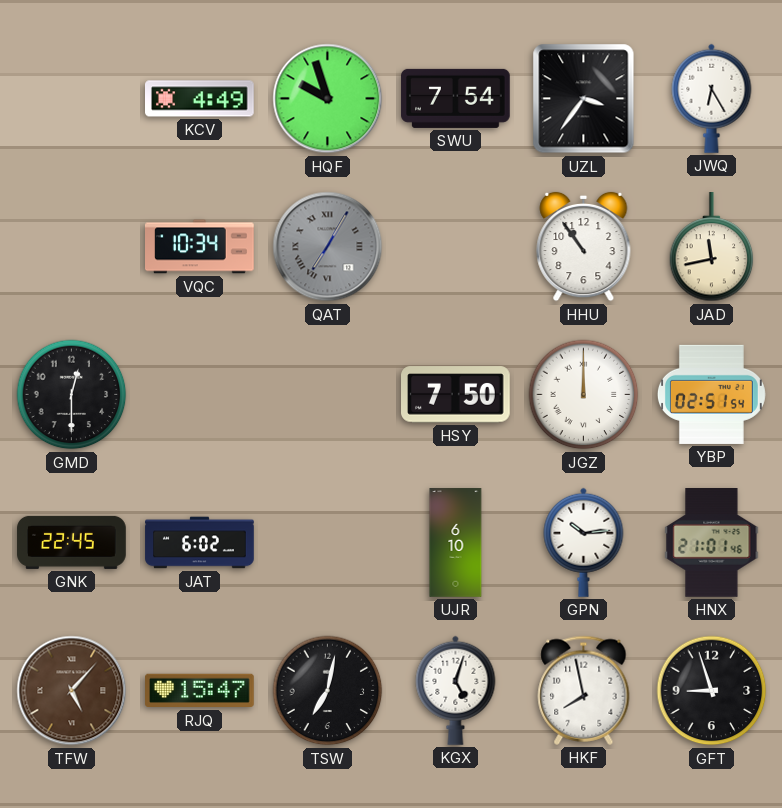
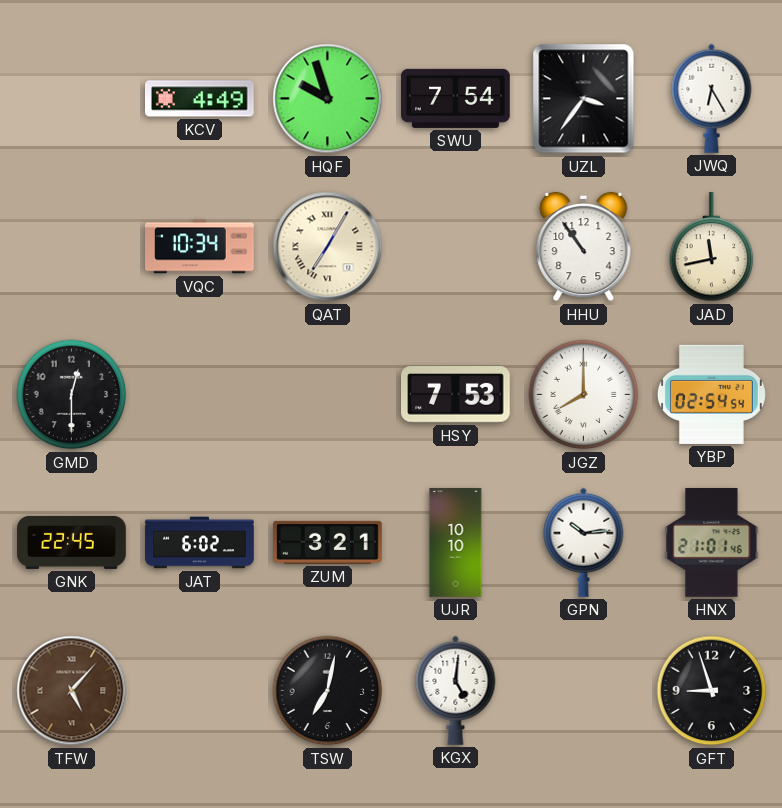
QAT dial: grey -> cream (328, 247)
HSY: 7:50 -> 7:53 (456, 395)
JGZ: 12:00 -> 8:00 (584, 395)
YBP: 02:51 -> 02:54 (711, 394)
ZUM: none -> 3:21 (328, 542)
UJR: 6:10 -> 10:10 (456, 543)
RJQ: 15:47 -> none (200, 691)
KGX: 5:03 -> 5:01 (456, 690)
HKF: 7:58 -> none (584, 690)
